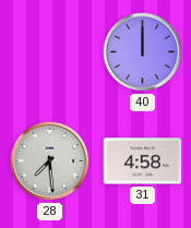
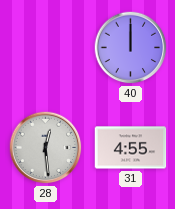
28: 7:29 -> 12:29 (46, 148)
31: 4:58 -> 4:55 (131, 148)
